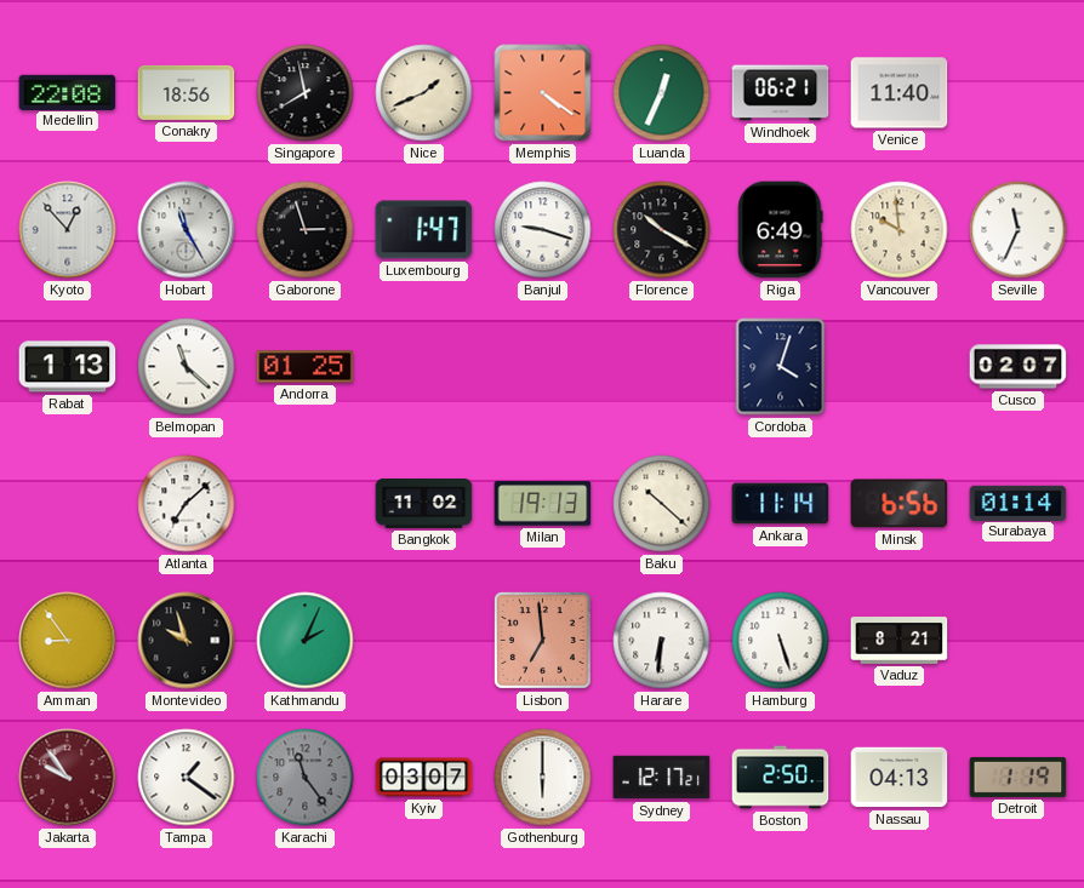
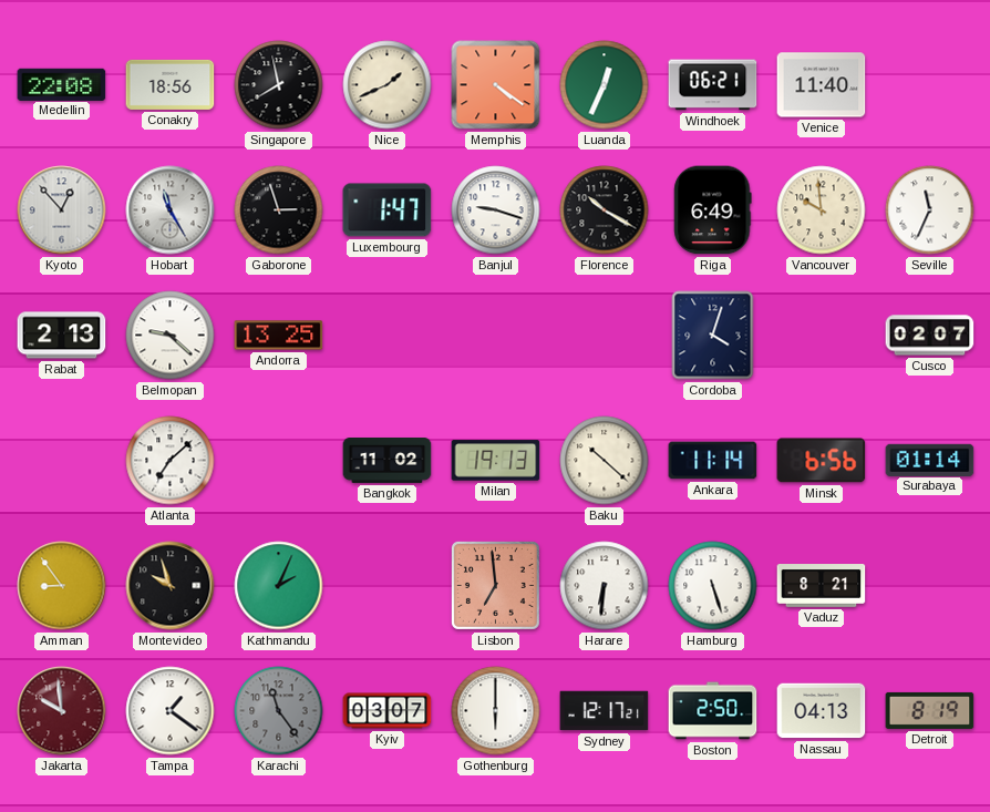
Rabat: 1:13 -> 2:13 (62, 336)
Belmopan: 11:22 -> 9:22 (171, 336)
Andorra: 01:25 -> 13:25 (279, 336)
Jakarta: 9:54 -> 9:59 (62, 711)
Detroit: 1:19 -> 8:19 (930, 710)
